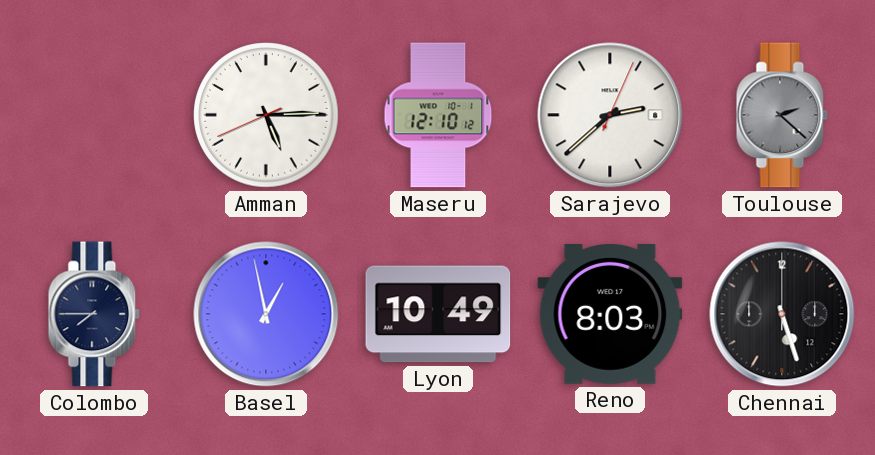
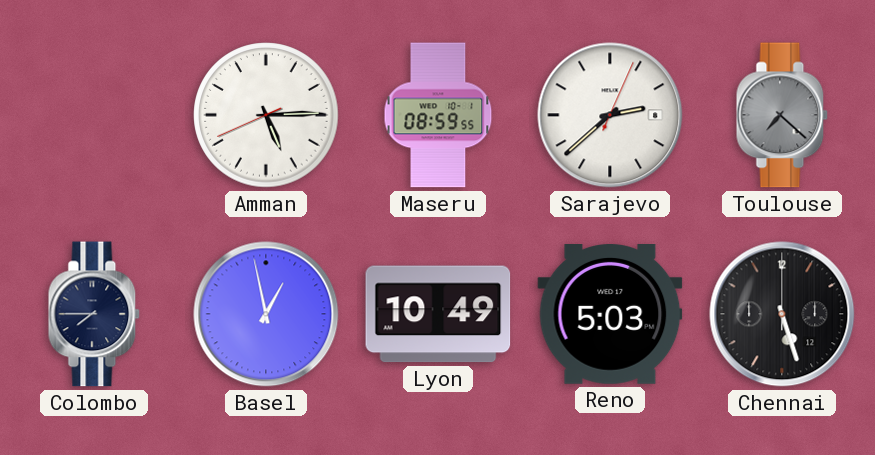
Maseru: 12:10 -> 08:59 (438, 115)
Toulouse: 2:22 -> 7:22 (782, 115)
Reno: 8:03 -> 5:03 (610, 315)
